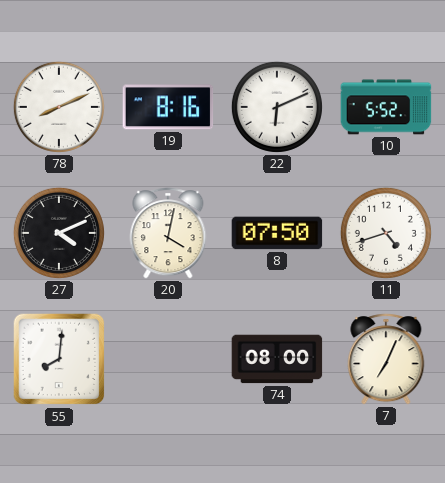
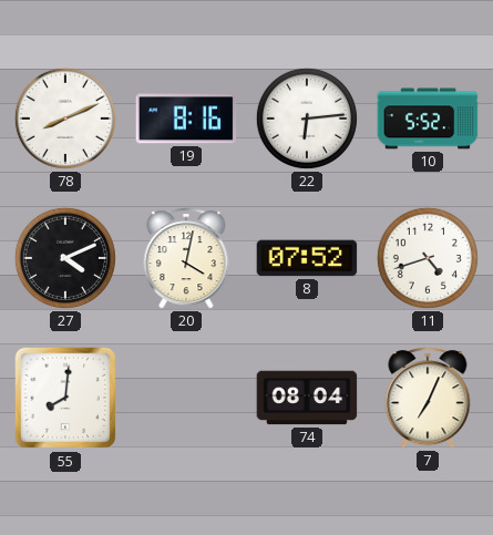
22: 6:11 -> 6:14 (307, 119)
8: 07:50 -> 07:52 (307, 258)
74: 08:00 -> 08:04 (307, 398)
